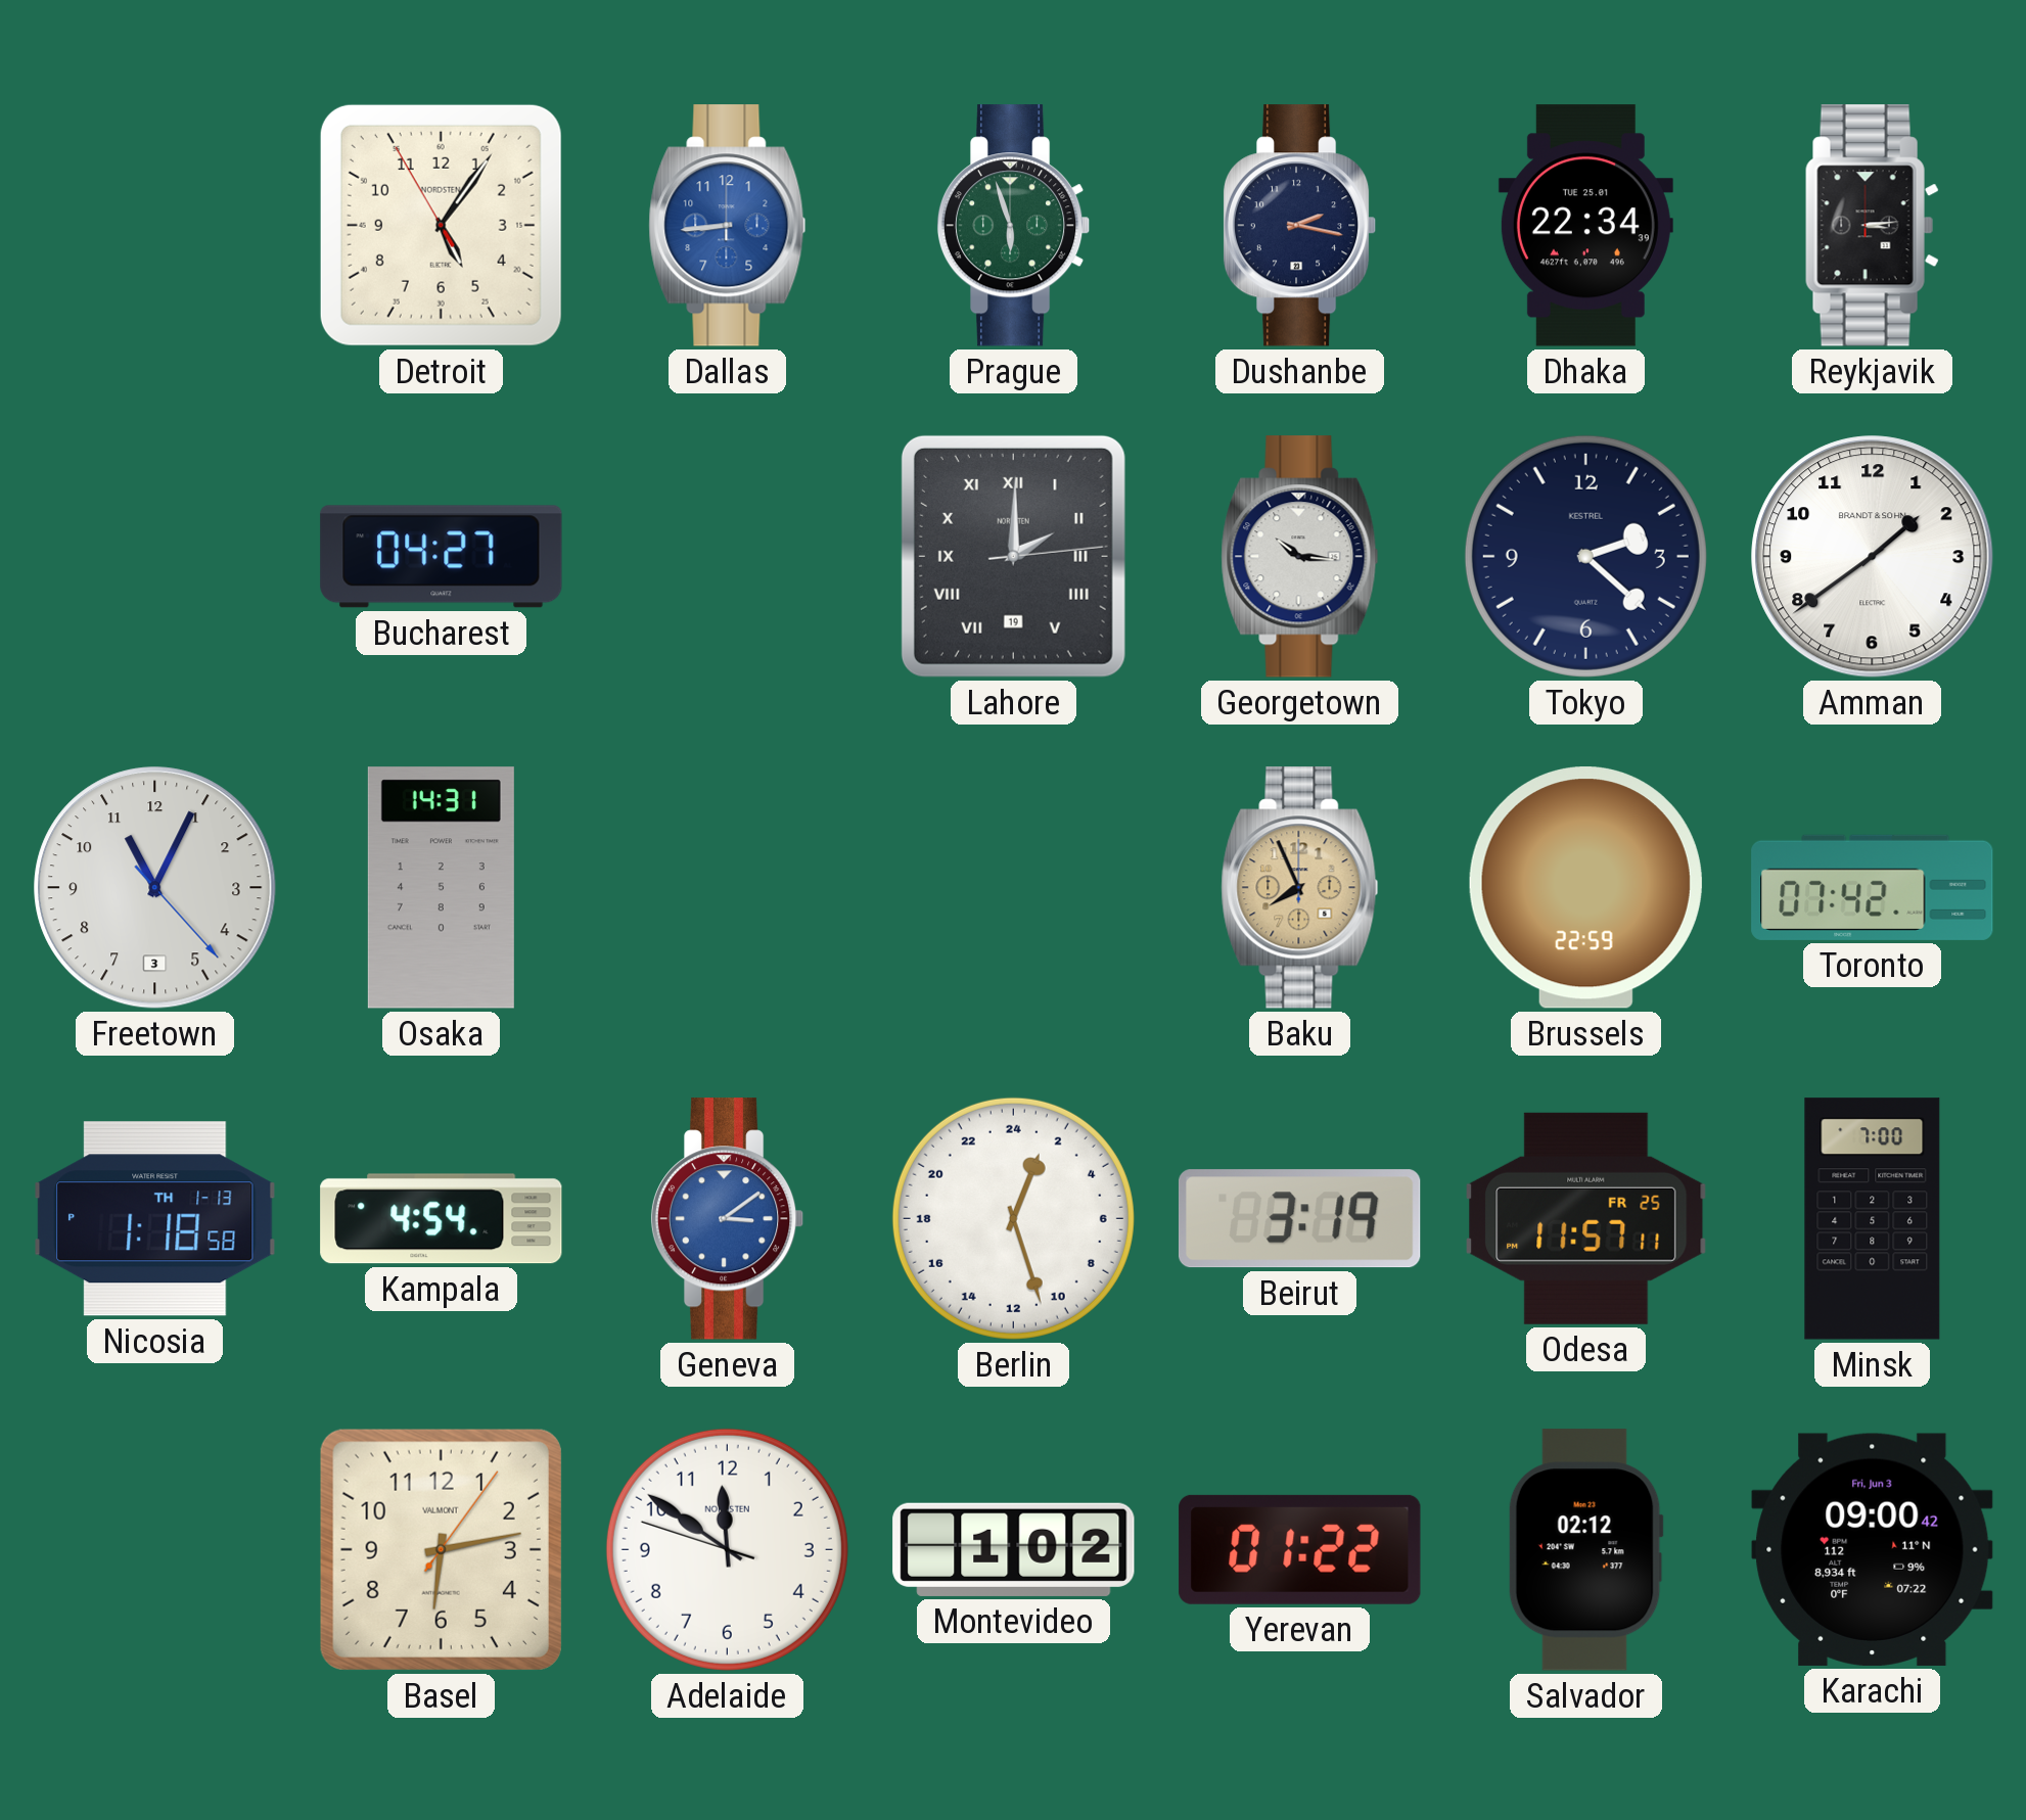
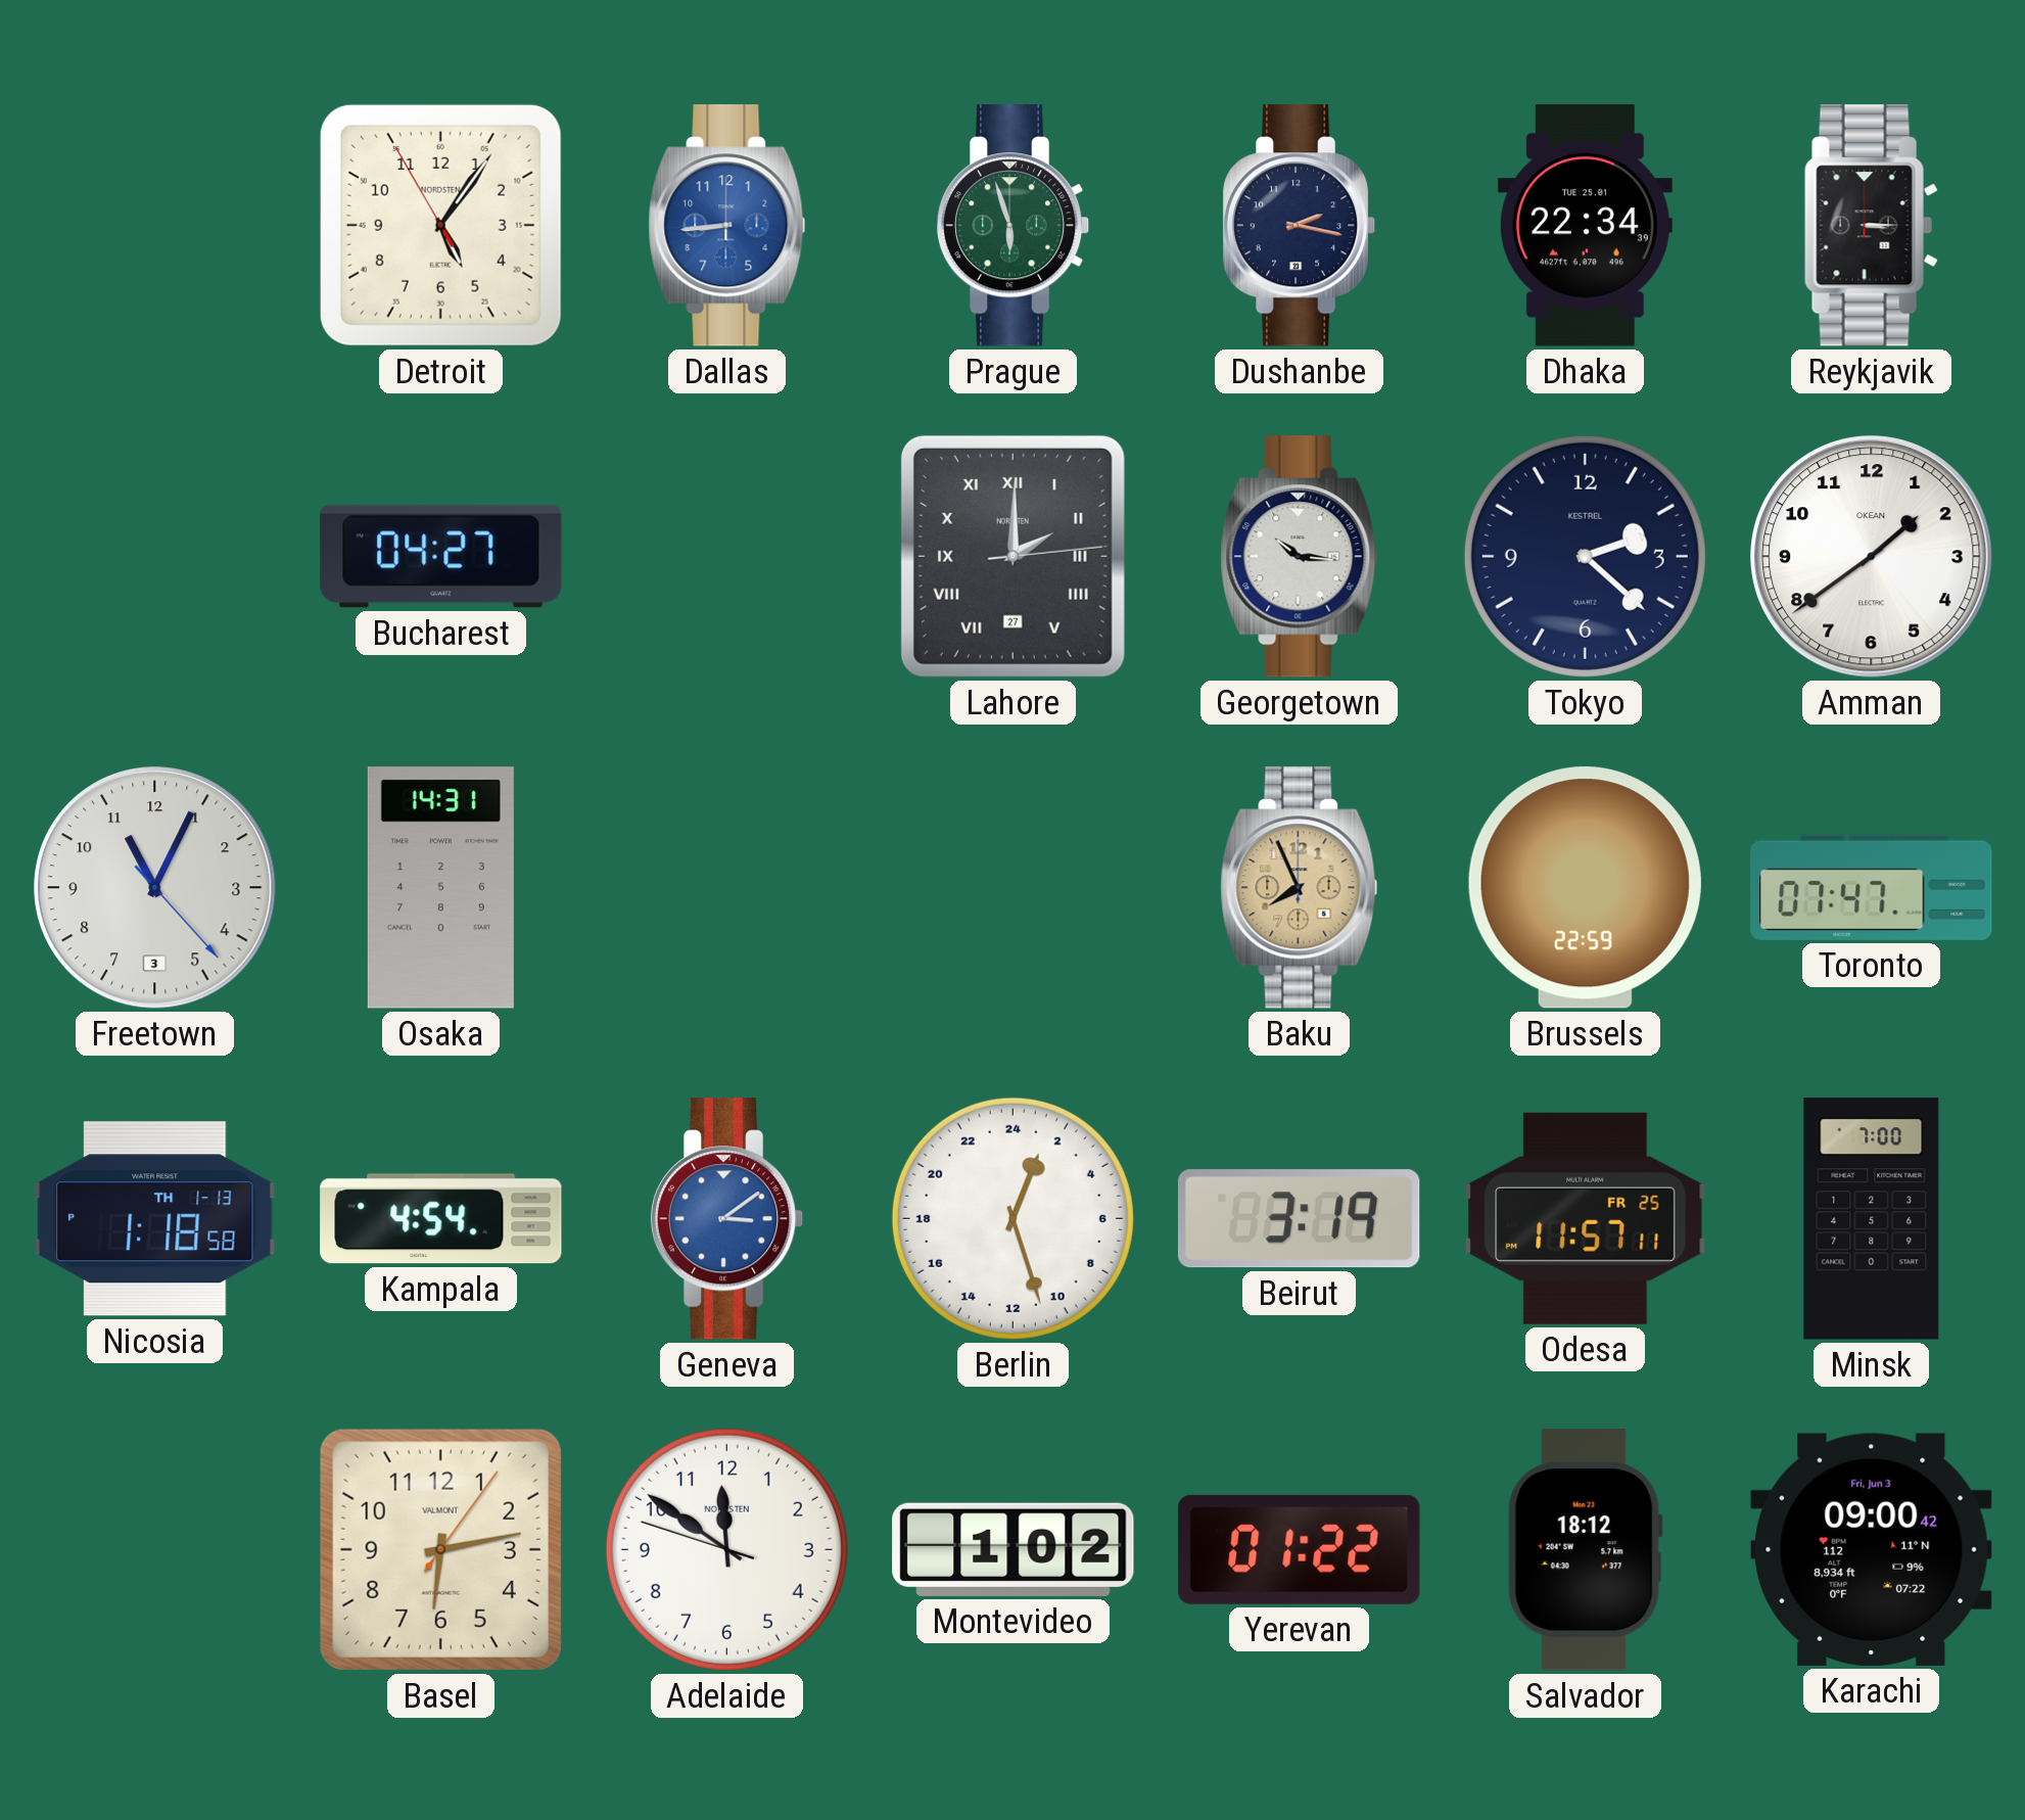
Reykjavik: 3:14 -> 3:15 (1871, 226)
Lahore date: 19 -> 27 (1013, 556)
Amman brand: BRANDT & SOHN -> OKEAN (1872, 557)
Toronto: 07:42 -> 07:47 (1872, 887)
Salvador: 02:12 -> 18:12 (1585, 1550)
